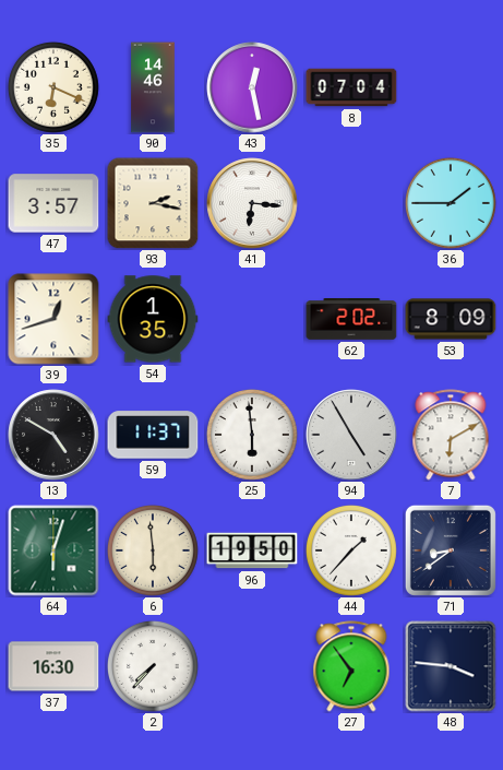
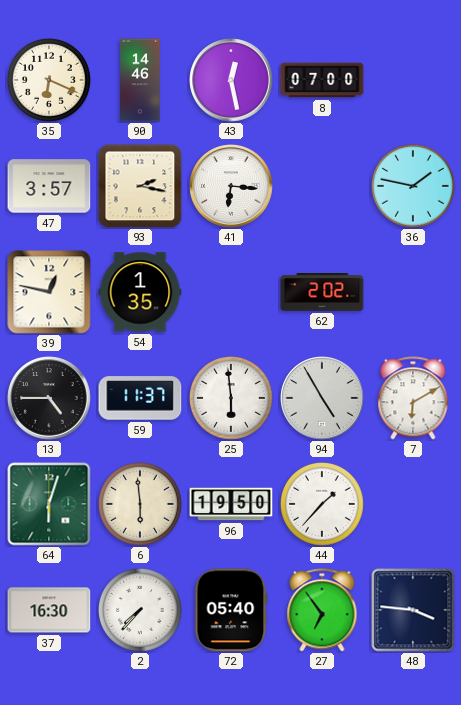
8: 07:04 -> 07:00 (322, 80)
36: 1:45 -> 1:47 (413, 186)
39: 12:42 -> 12:47 (49, 292)
53: 8:09 -> none (451, 319)
13: 4:50 -> 4:45 (49, 398)
71: 8:39 -> none (451, 550)
72: none -> 05:40 (231, 610)
